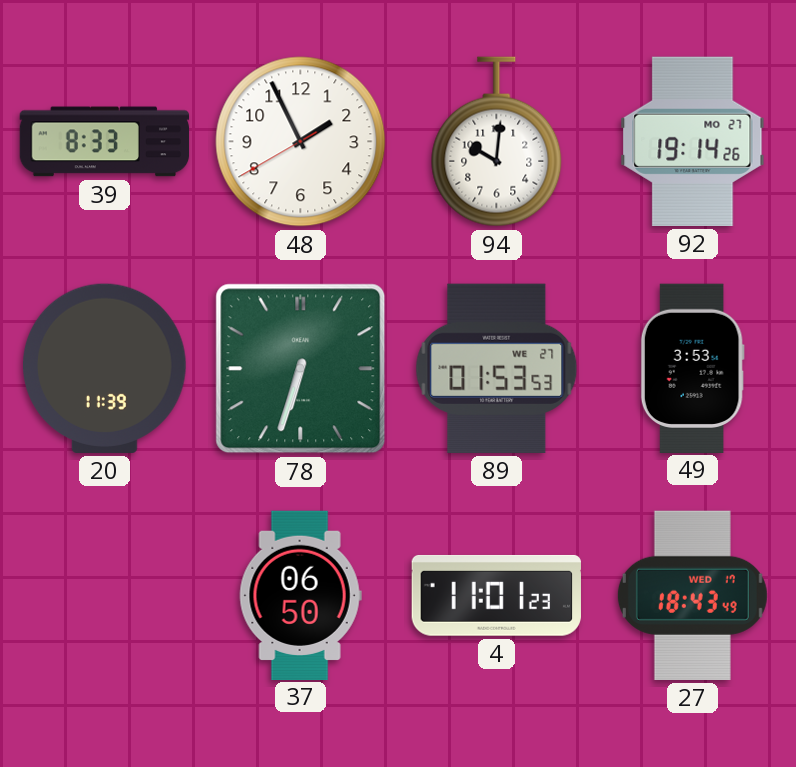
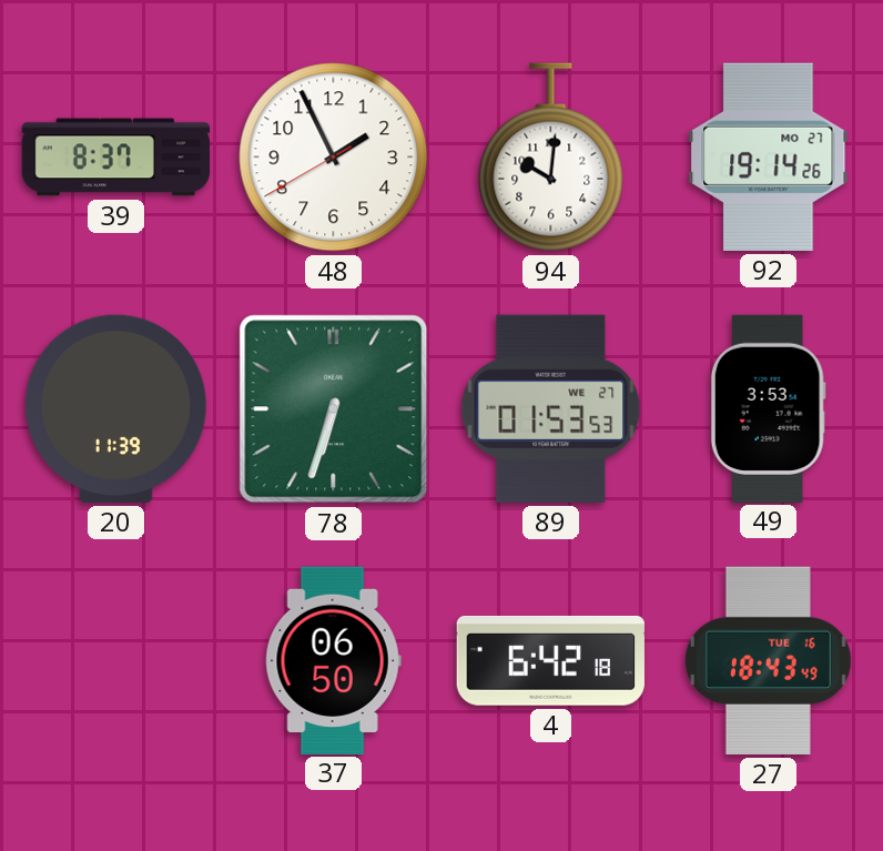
39: 8:33 -> 8:37 (116, 158)
4: 11:01 -> 6:42 (550, 660)
27 date: WED 17 -> TUE 16 (768, 660)
